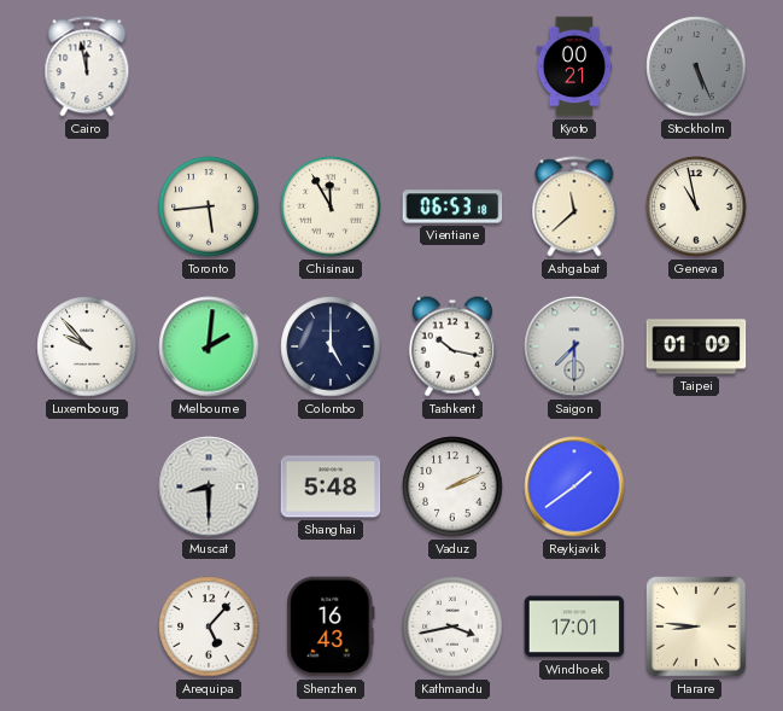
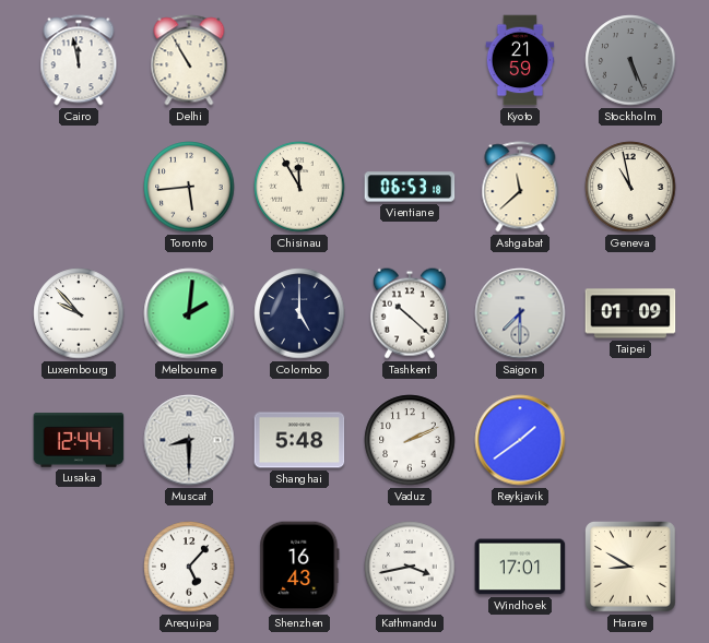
Delhi: none -> 10:55 (189, 60)
Kyoto: 00:21 -> 21:59 (520, 60)
Tashkent: 10:17 -> 10:22 (410, 313)
Lusaka: none -> 12:44 (79, 440)
Harare: 8:46 -> 8:50 (631, 568)
